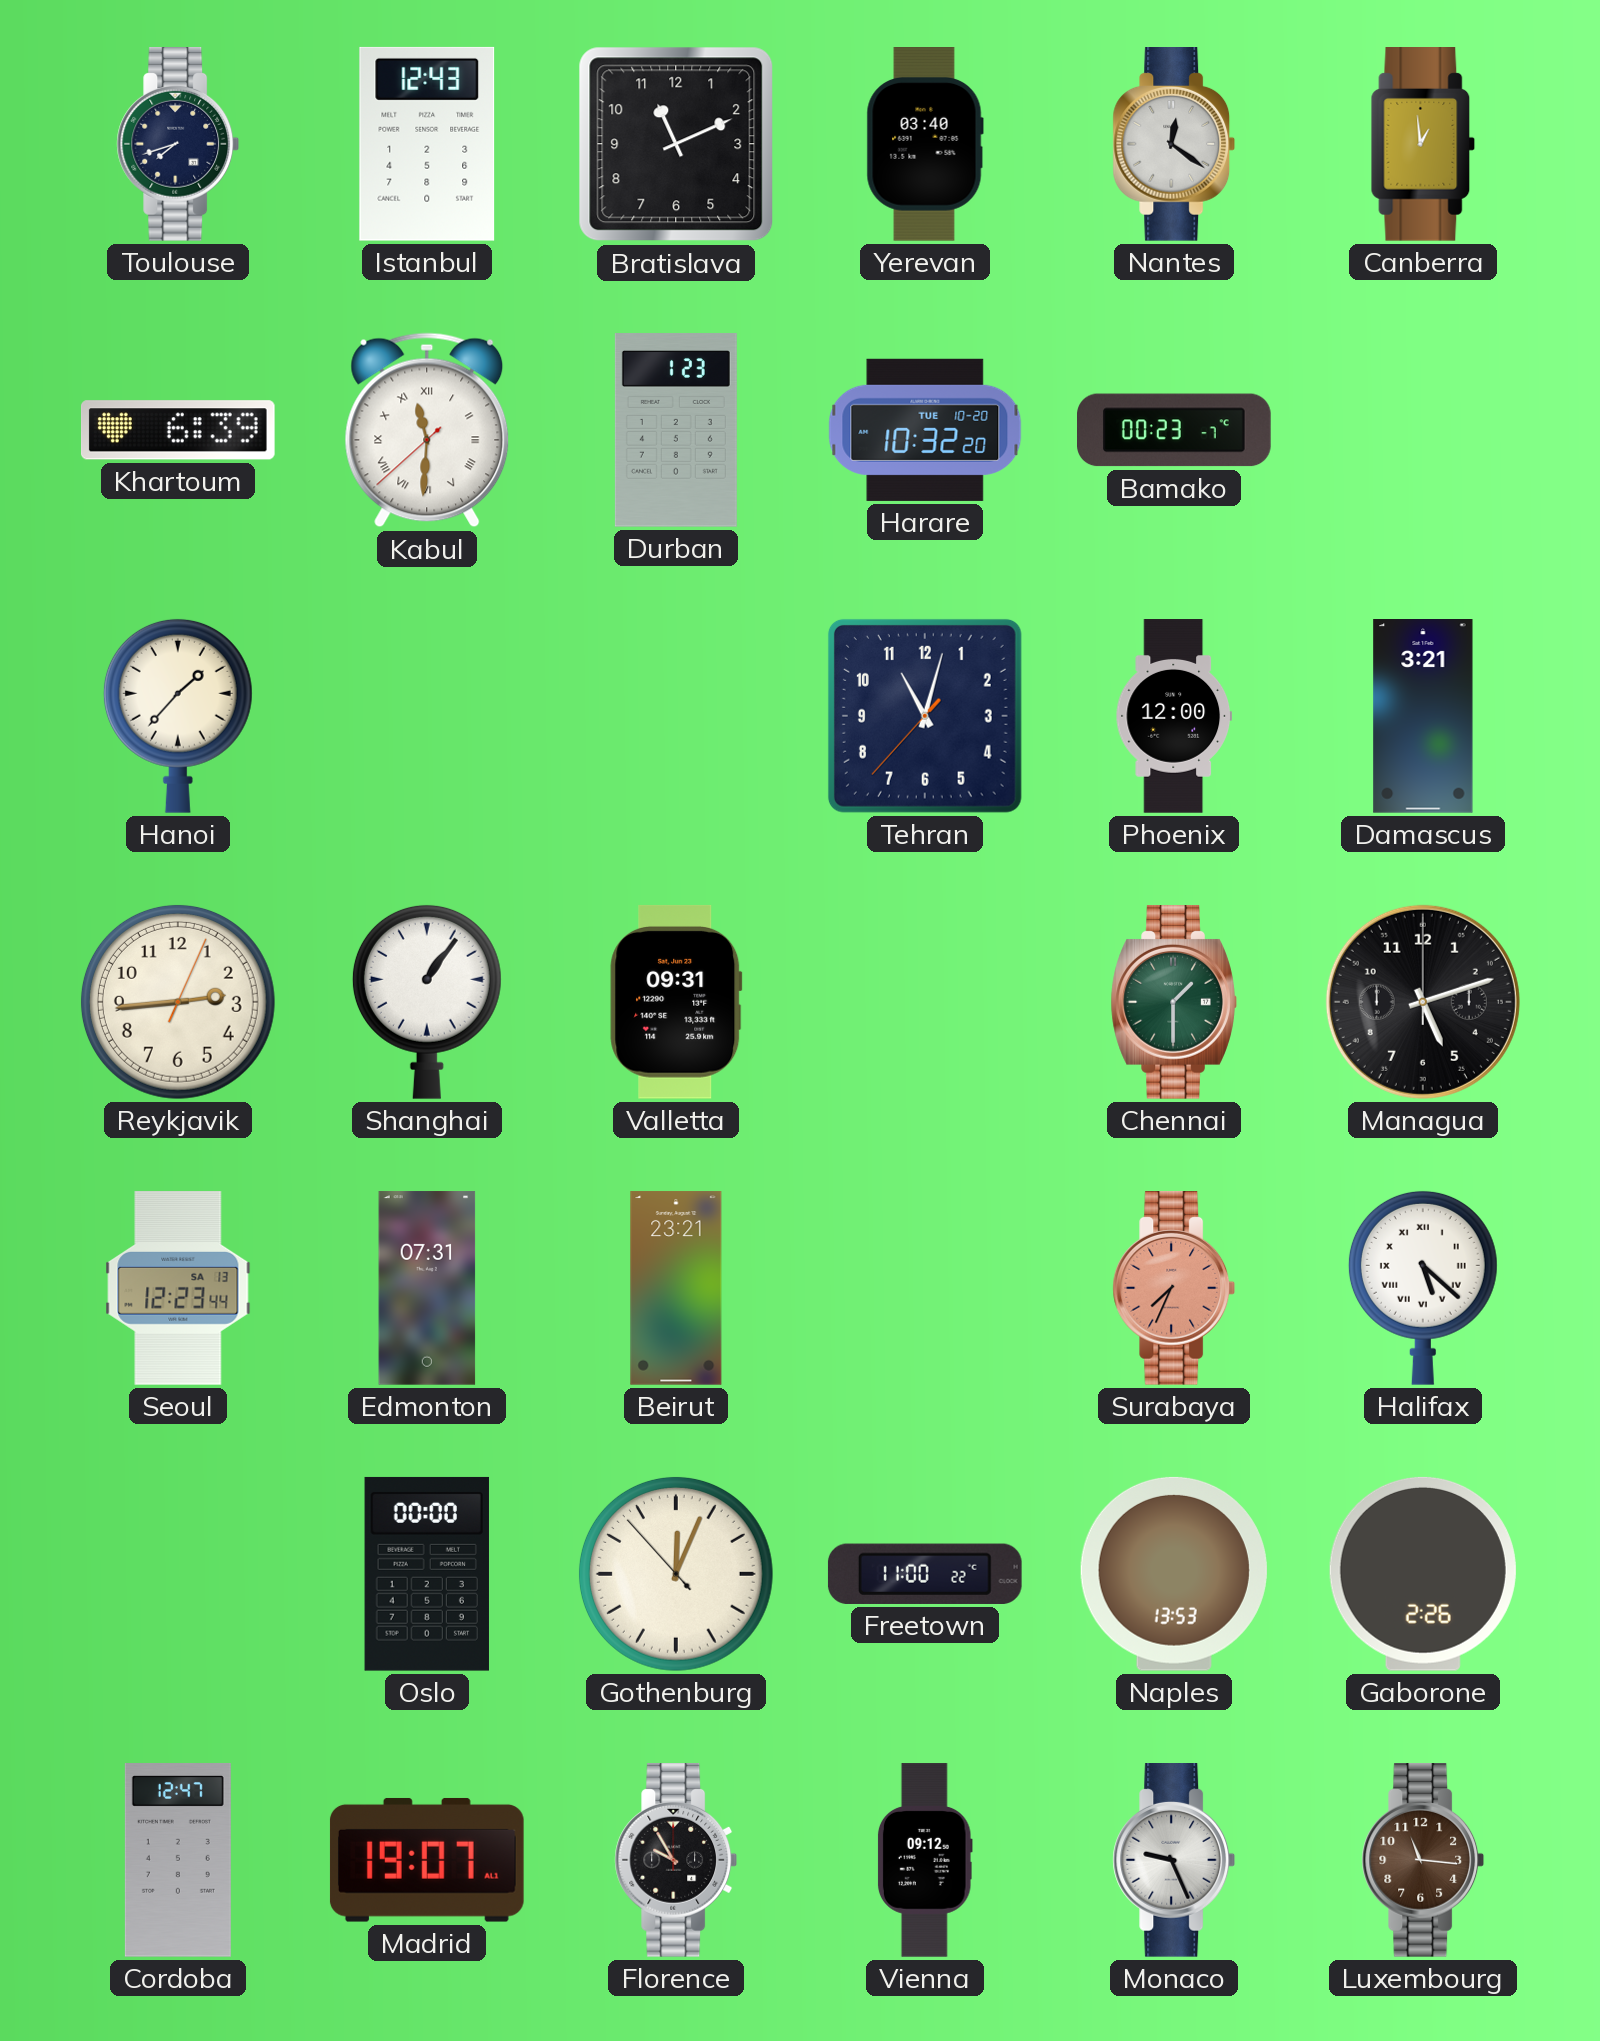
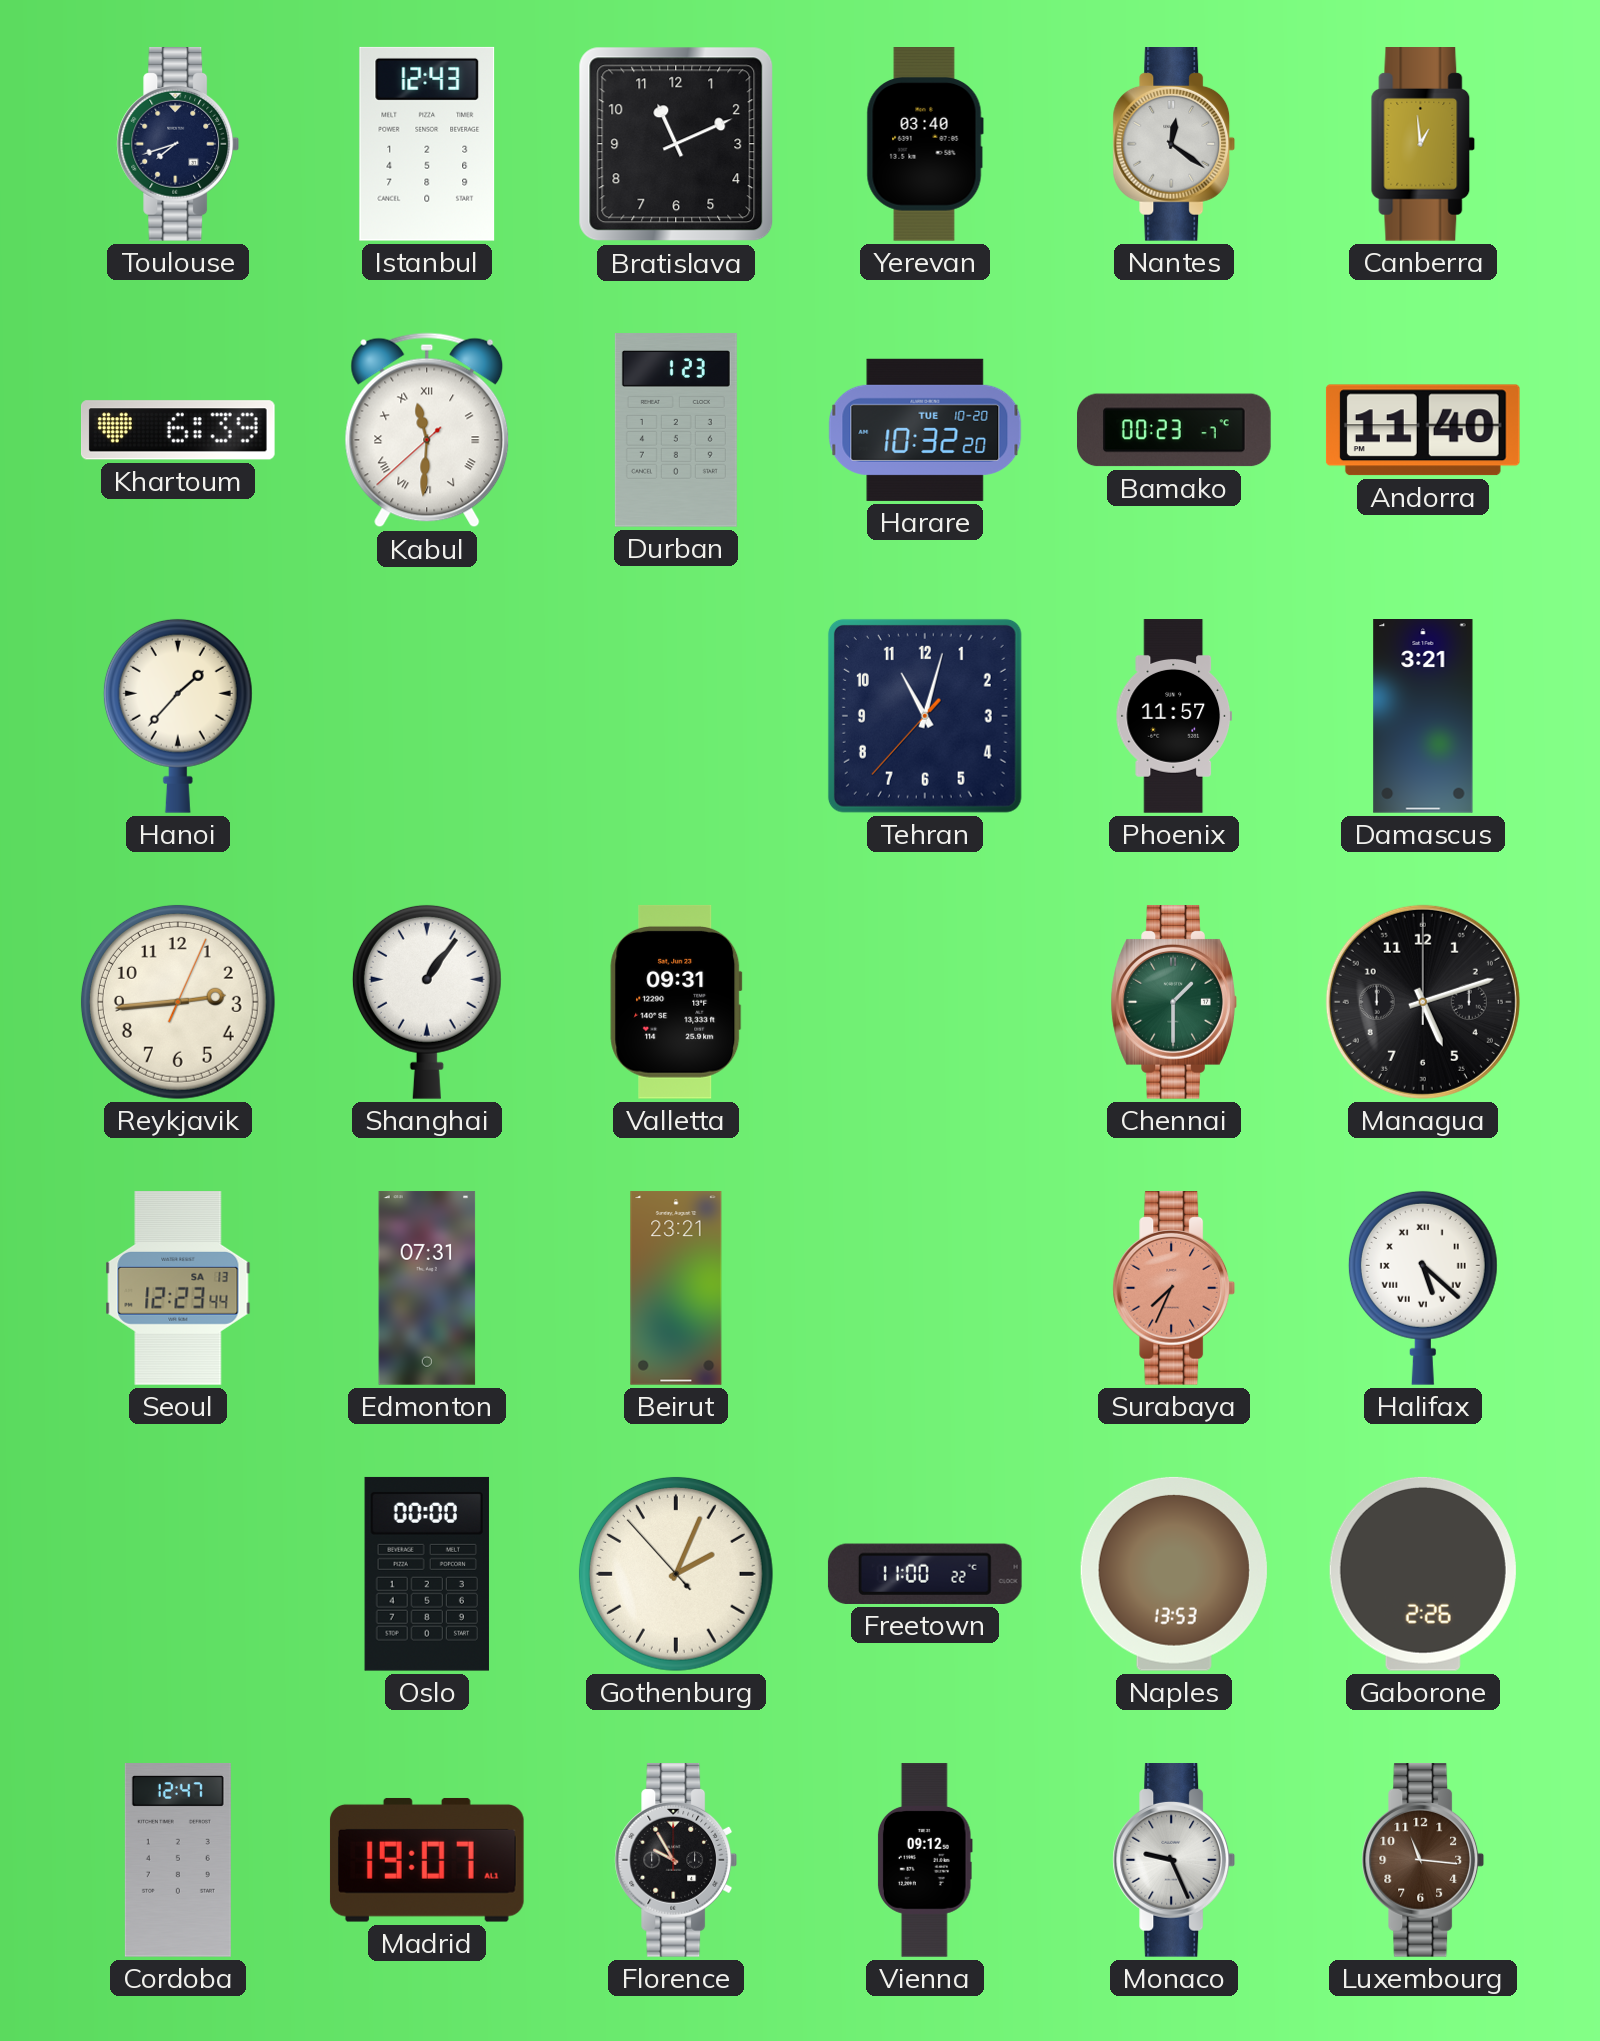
Andorra: none -> 11:40 (1423, 430)
Phoenix: 12:00 -> 11:57 (1173, 716)
Gothenburg: 12:03 -> 2:03 (676, 1574)
